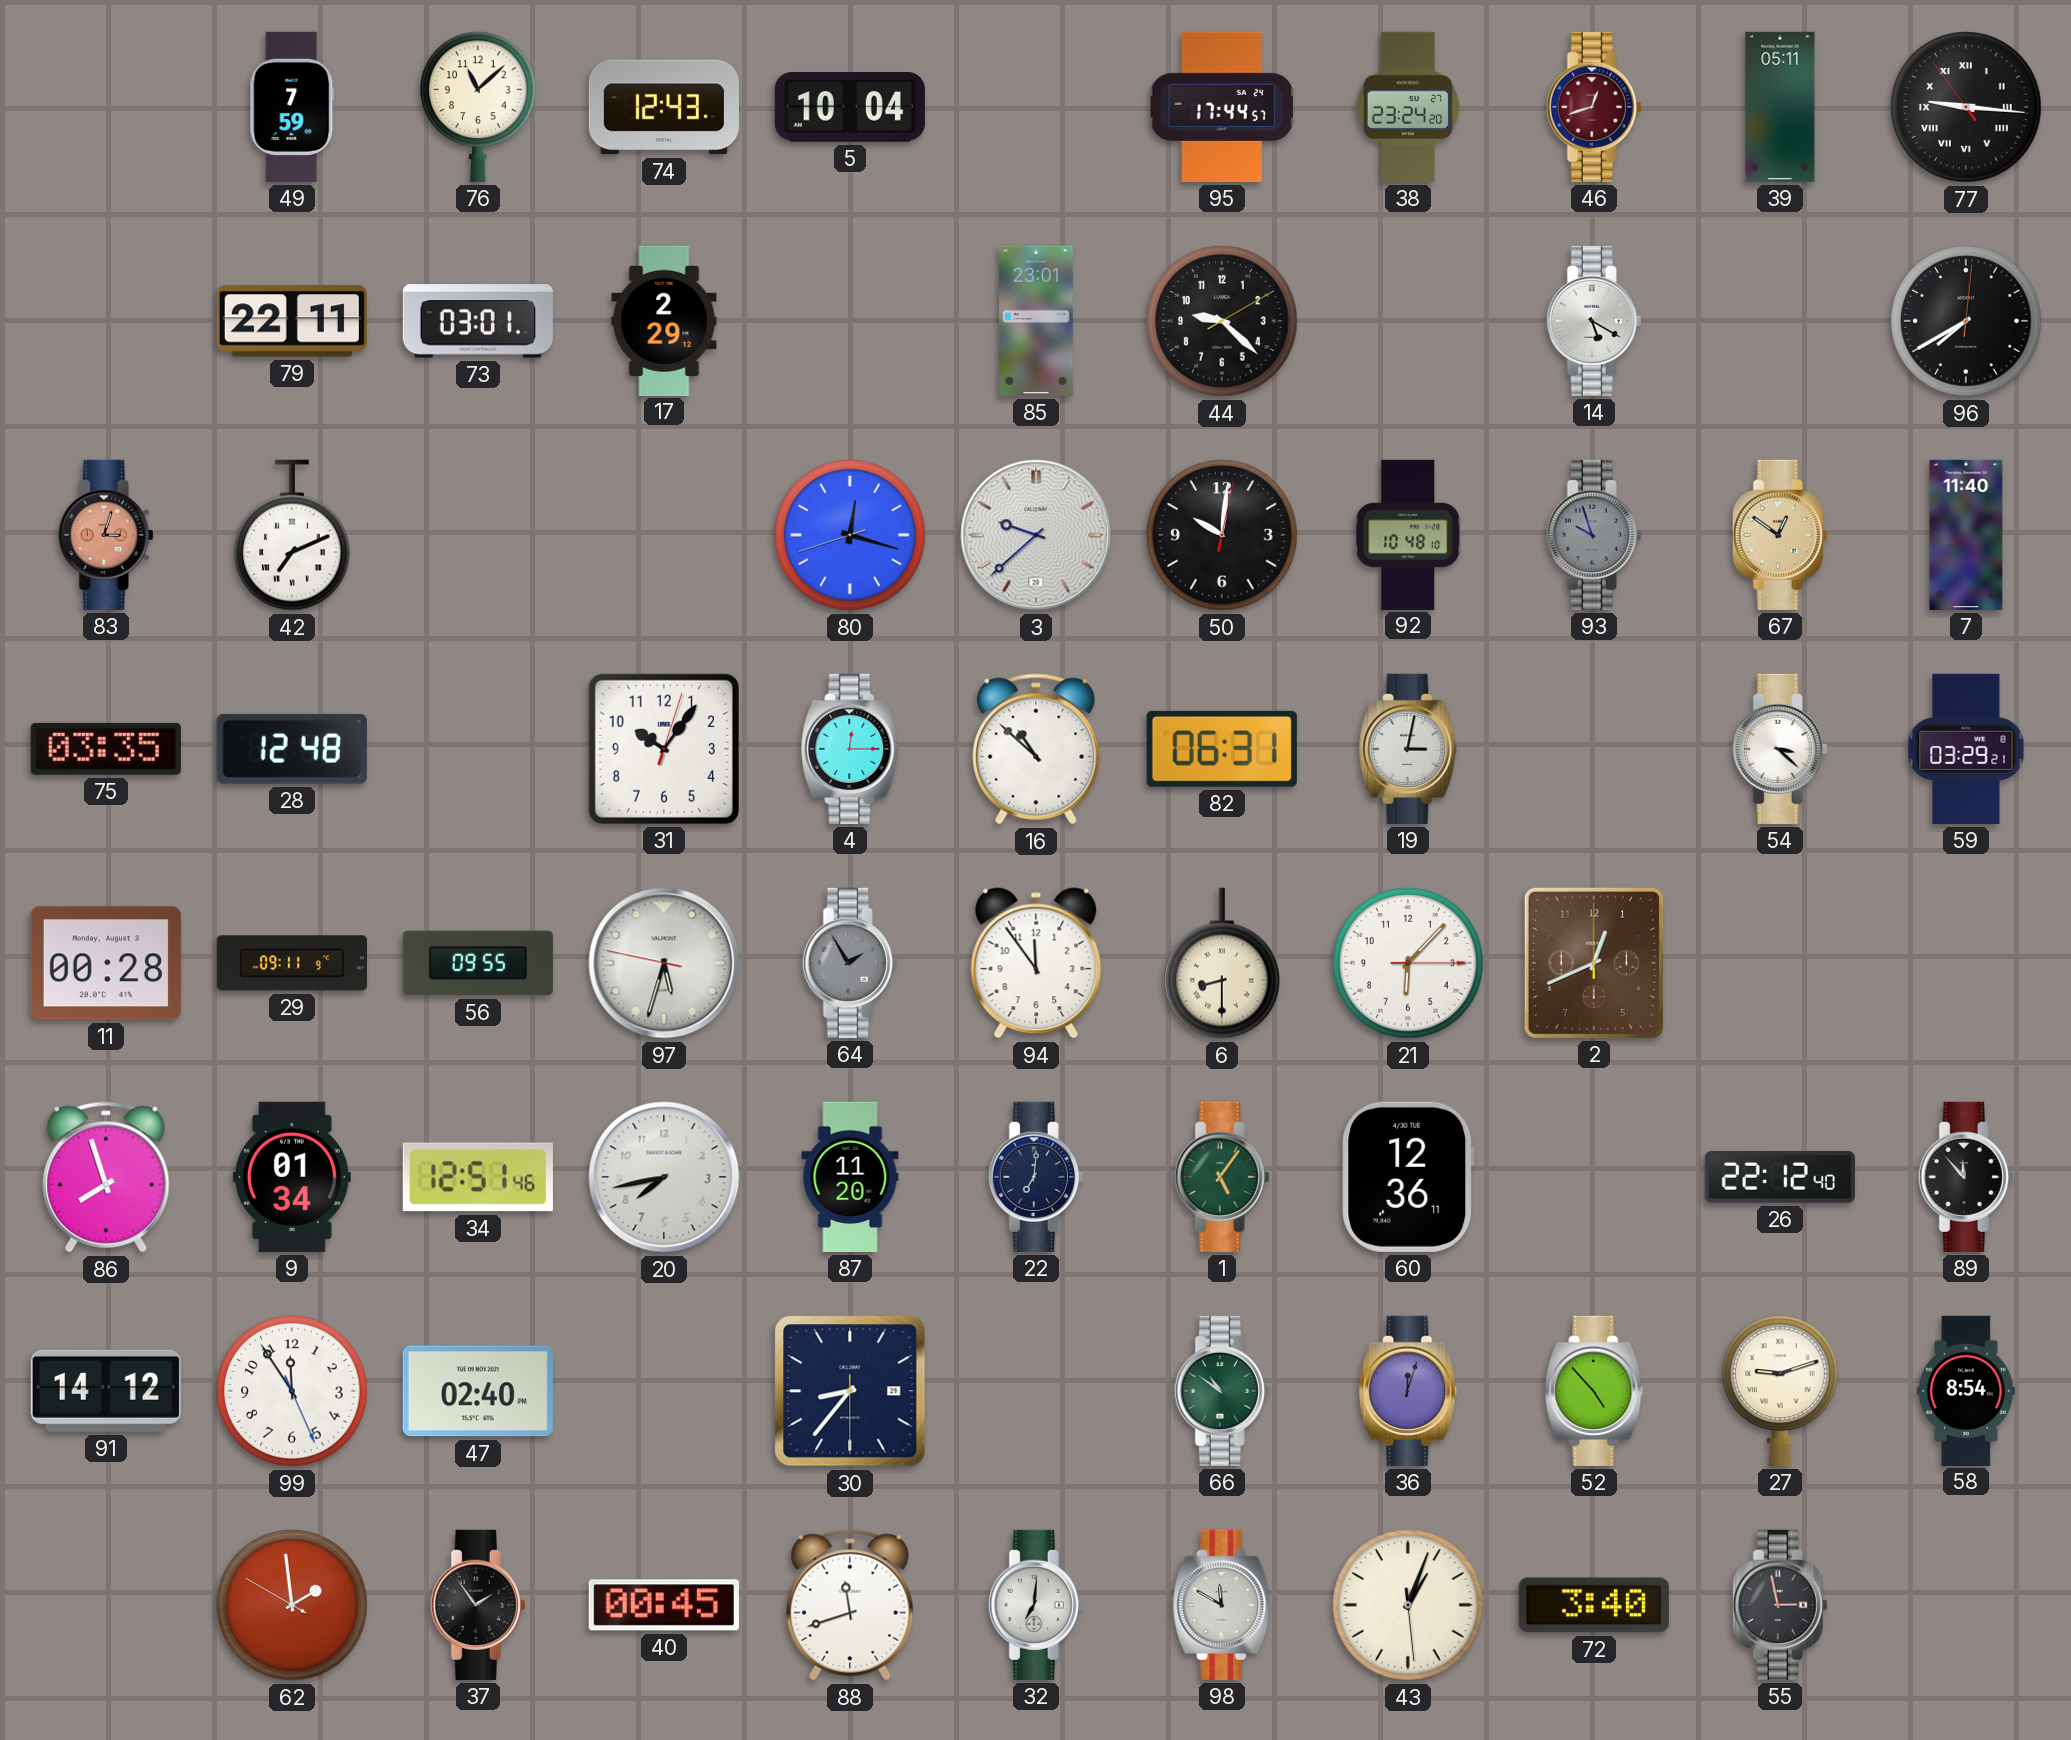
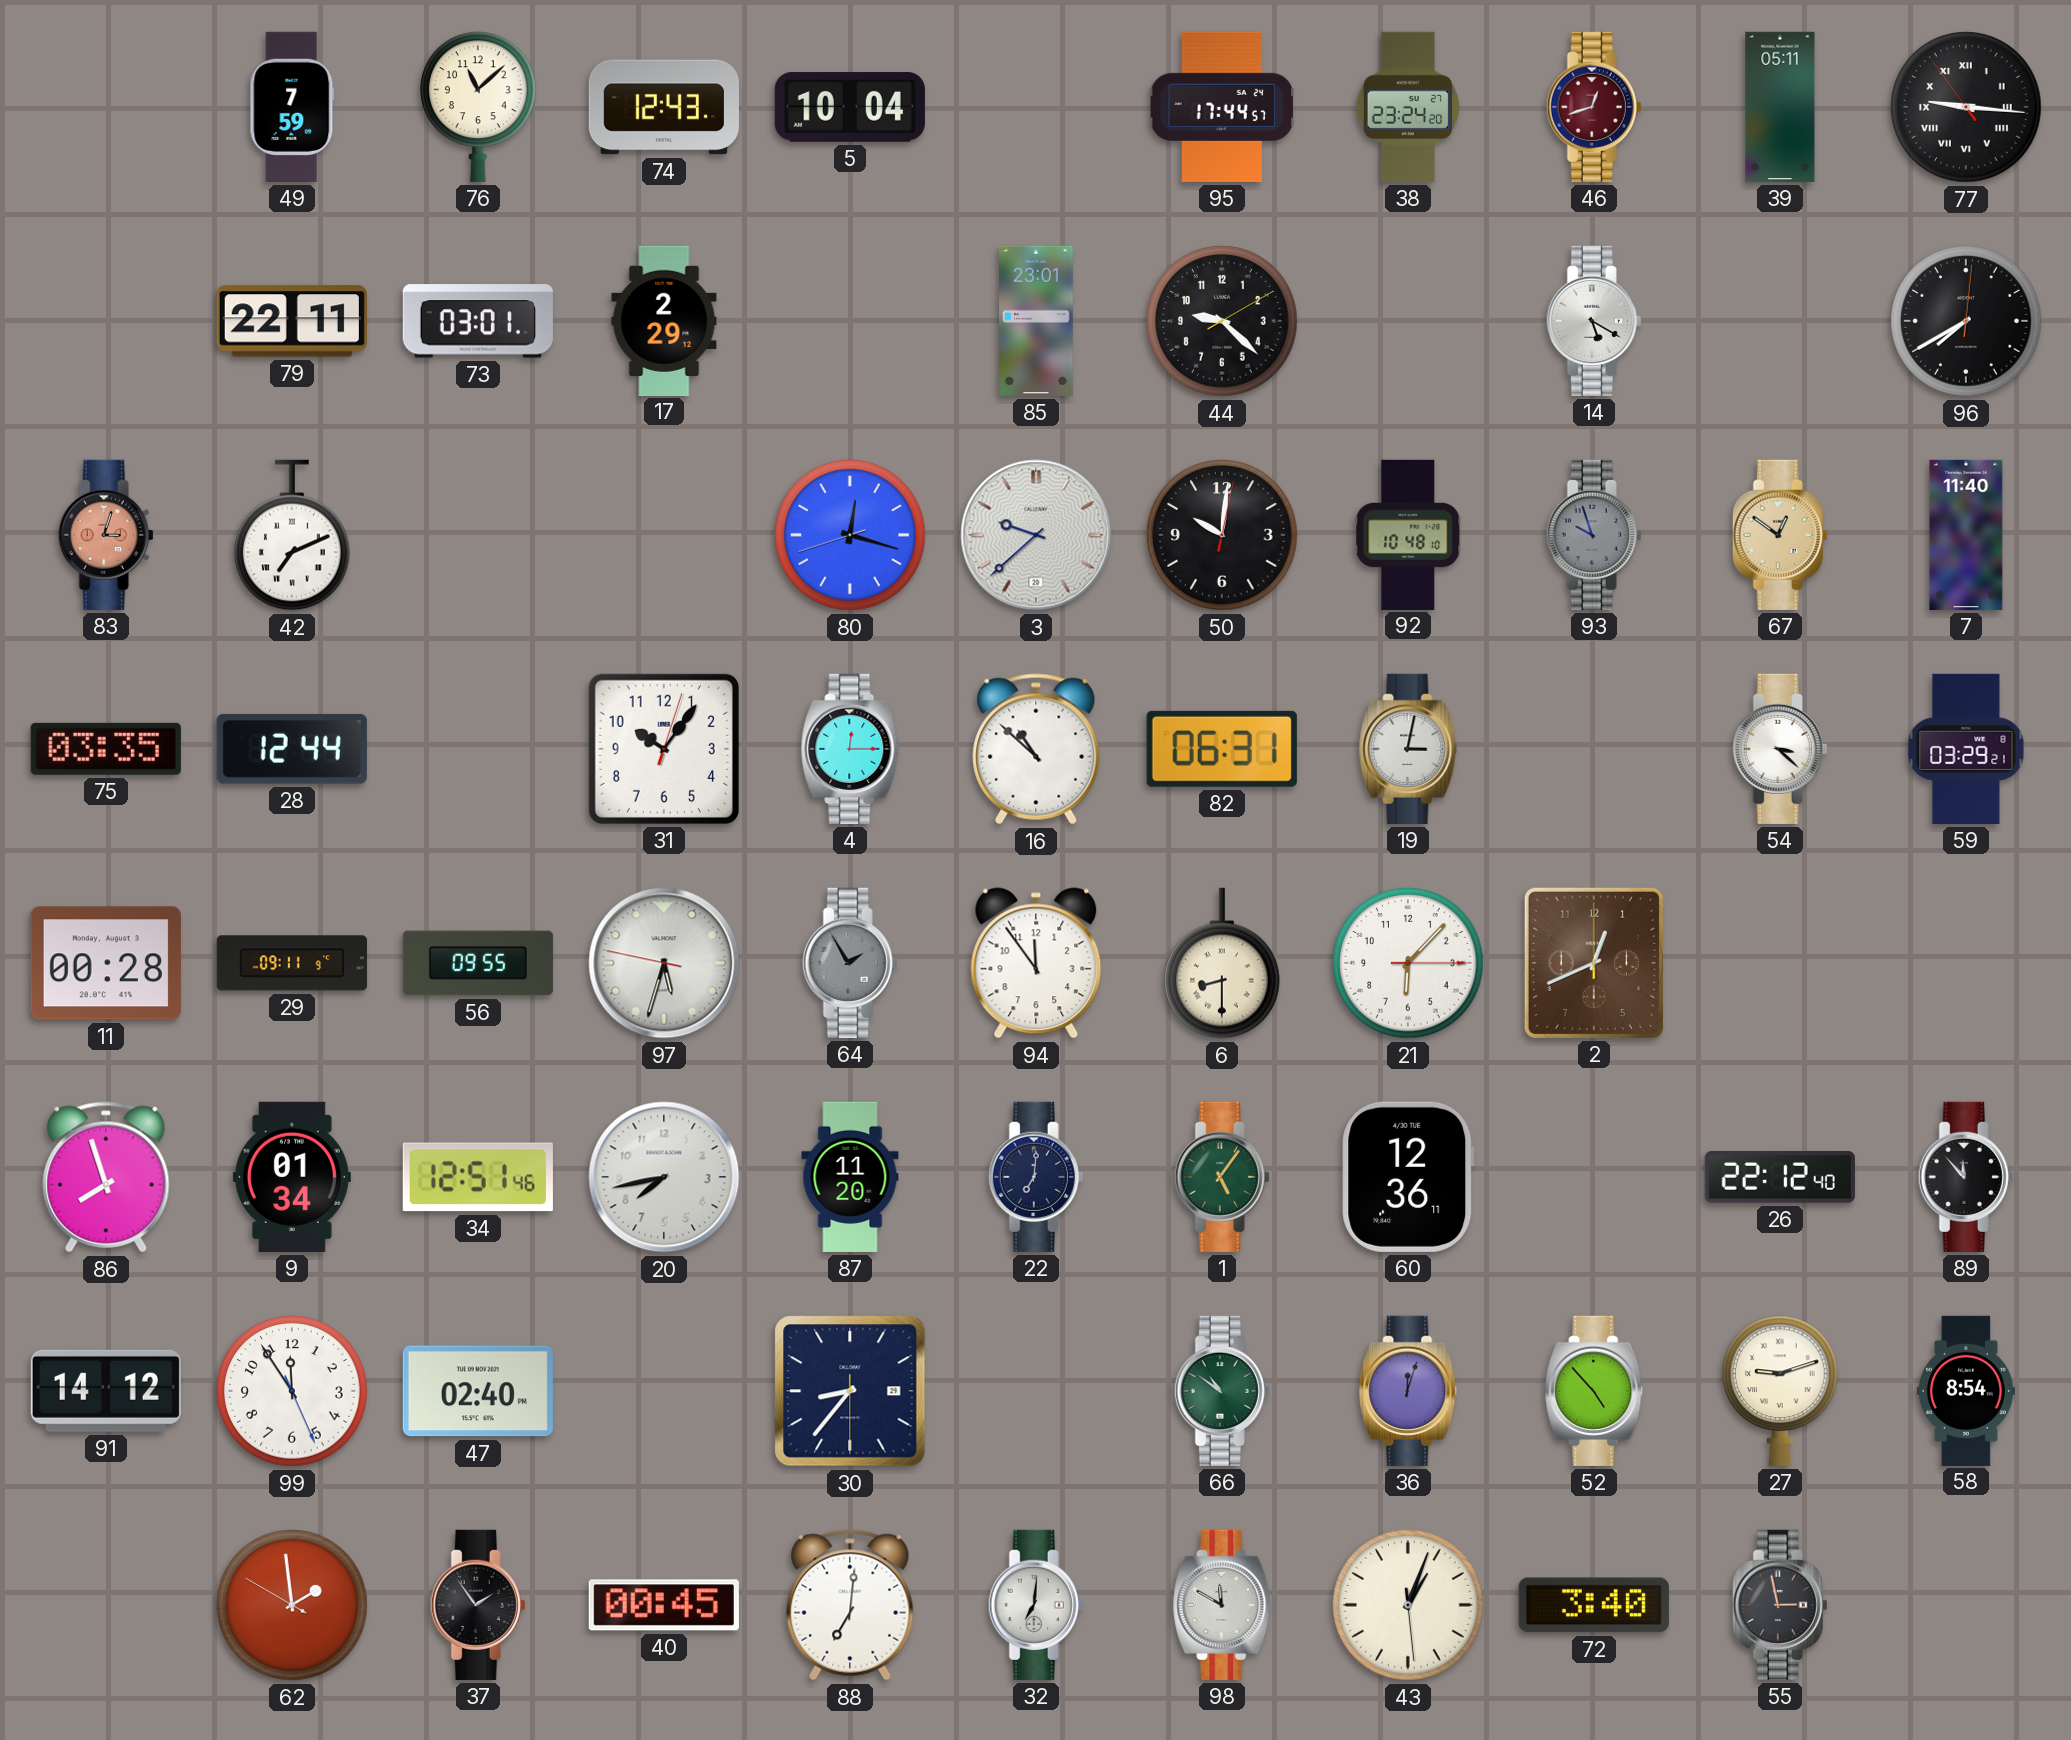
28: 12:48 -> 12:44 (292, 749)
88: 11:42 -> 7:01 (850, 1605)
